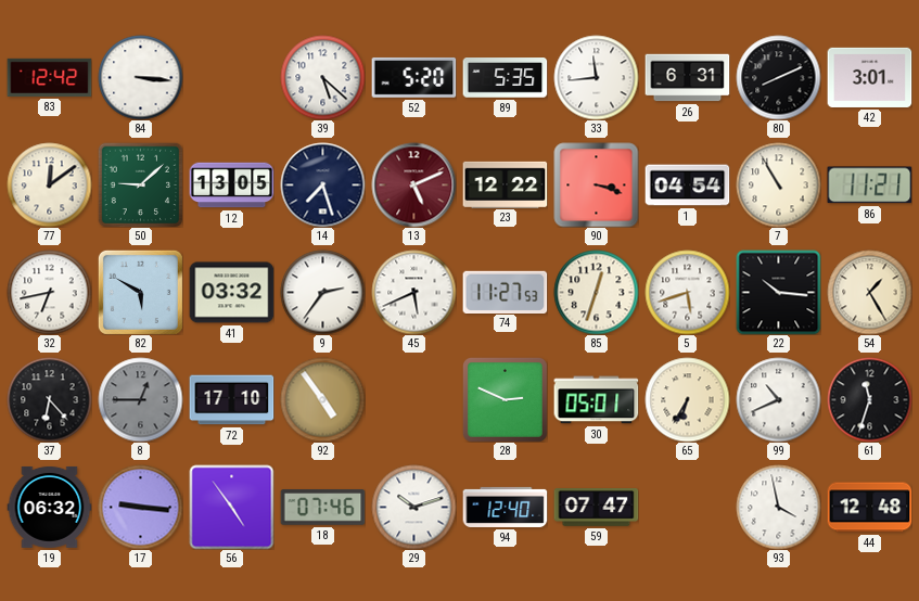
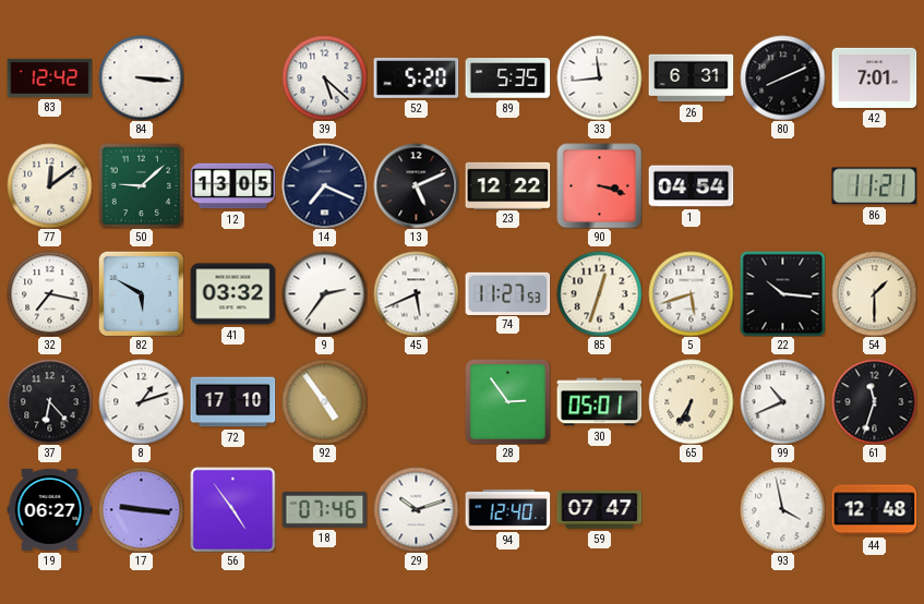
42: 3:01 -> 7:01 (874, 77)
14: 7:27 -> 7:19 (324, 185)
13 dial: burgundy -> black (416, 185)
7: 10:55 -> none (778, 184)
32: 6:43 -> 7:17 (49, 293)
54: 1:25 -> 1:30 (874, 293)
8: 12:45 -> 1:12 (141, 401)
8 dial: grey -> white (141, 401)
28: 2:49 -> 2:54 (507, 401)
19: 06:32 -> 06:27 (49, 510)
